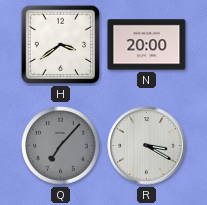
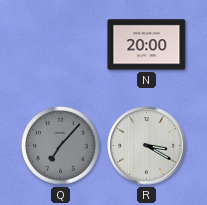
H: 3:39 -> none (61, 45)
